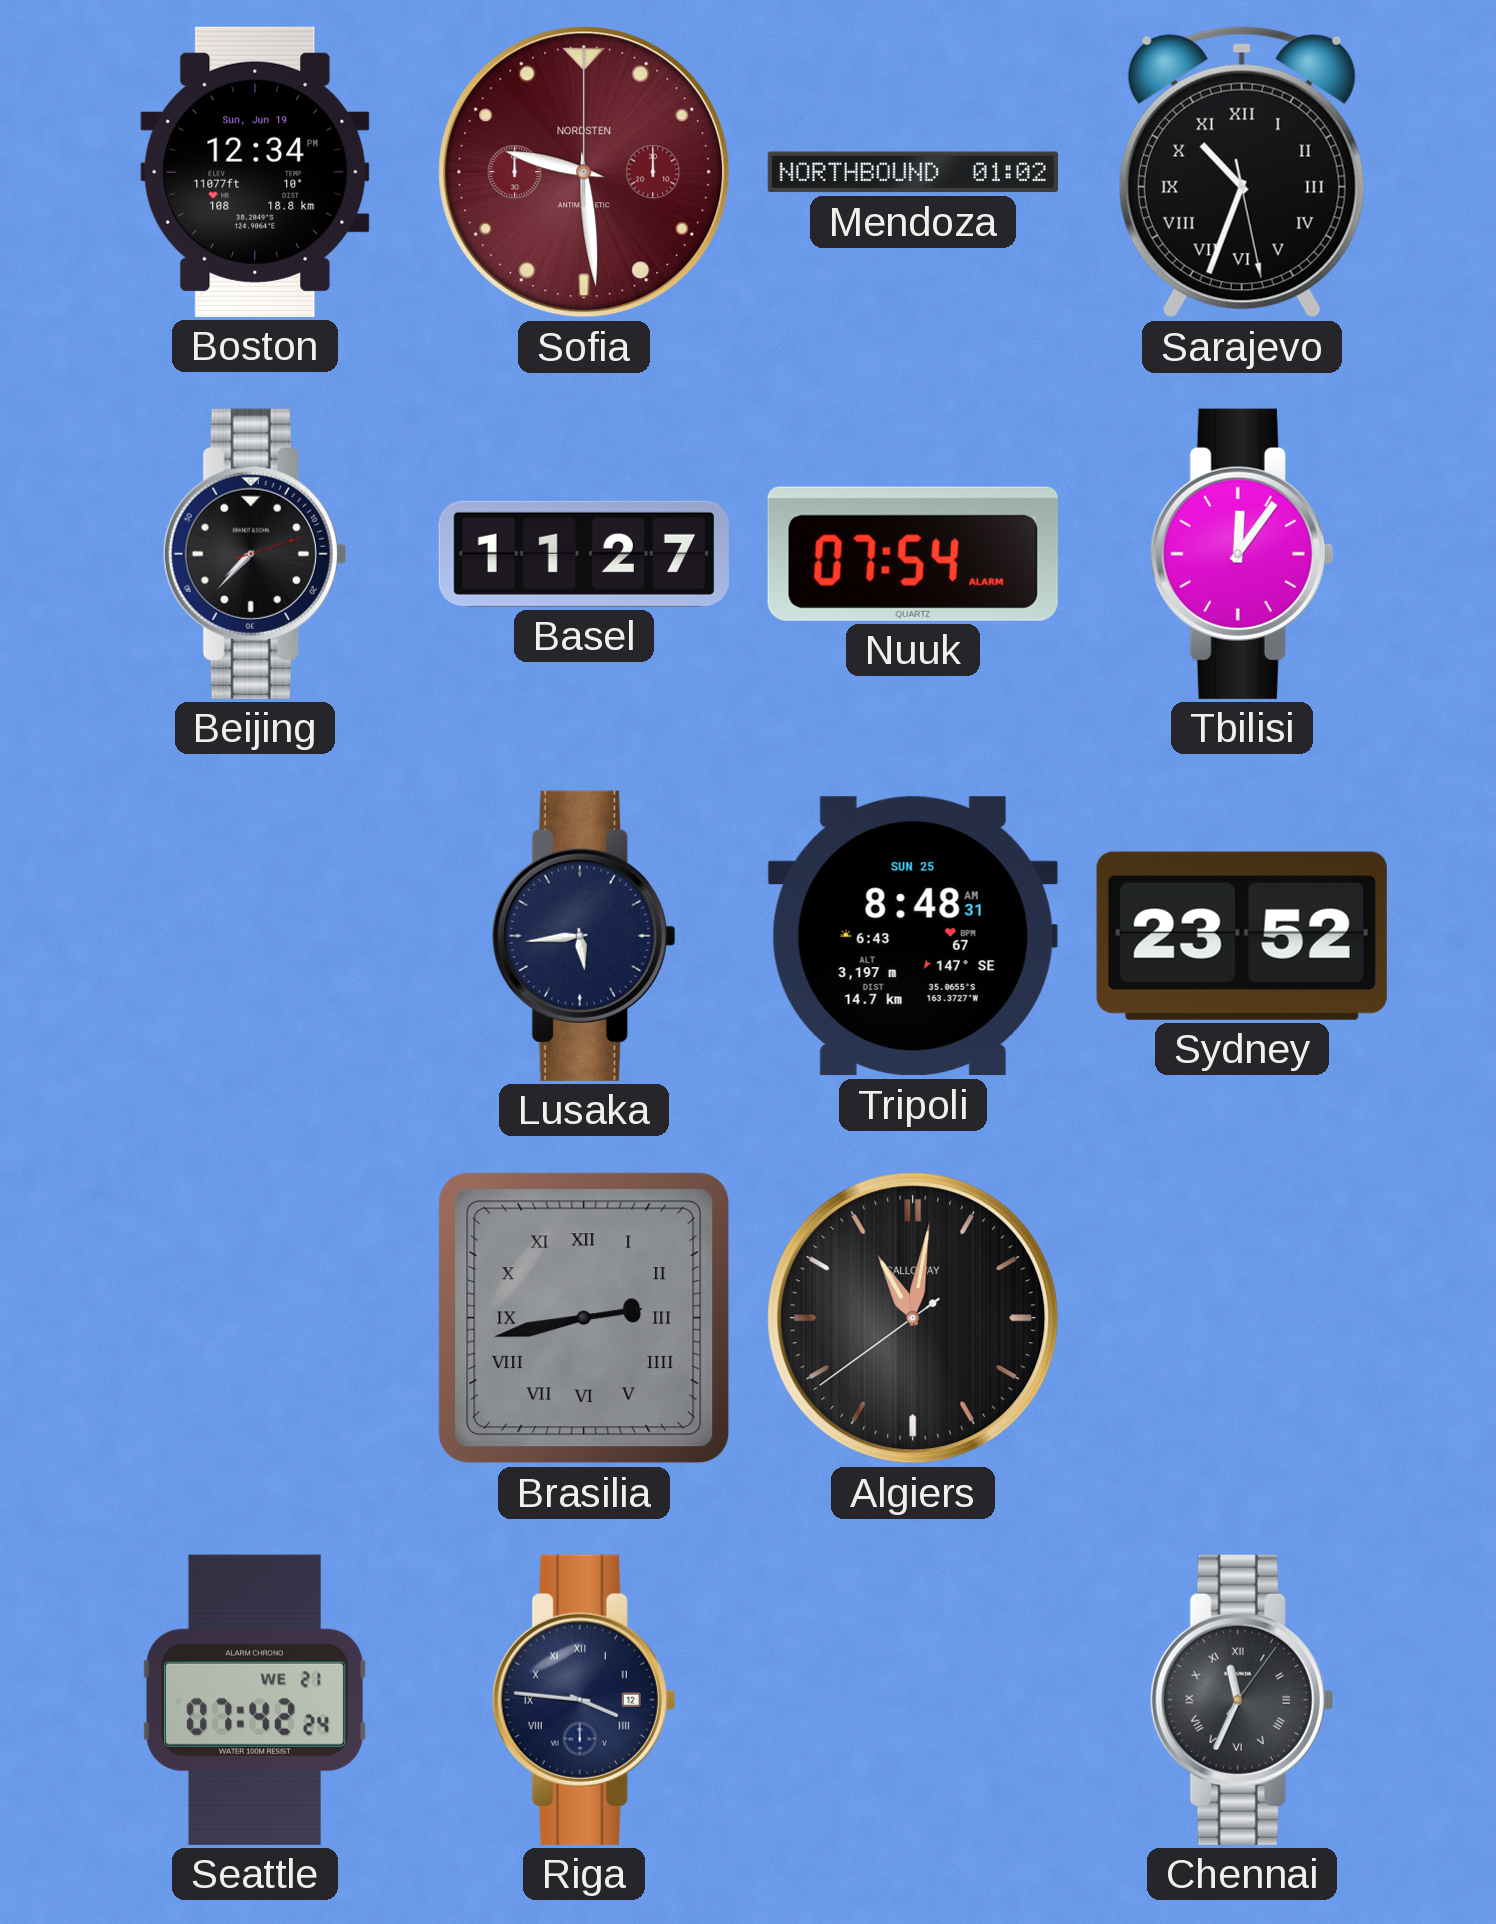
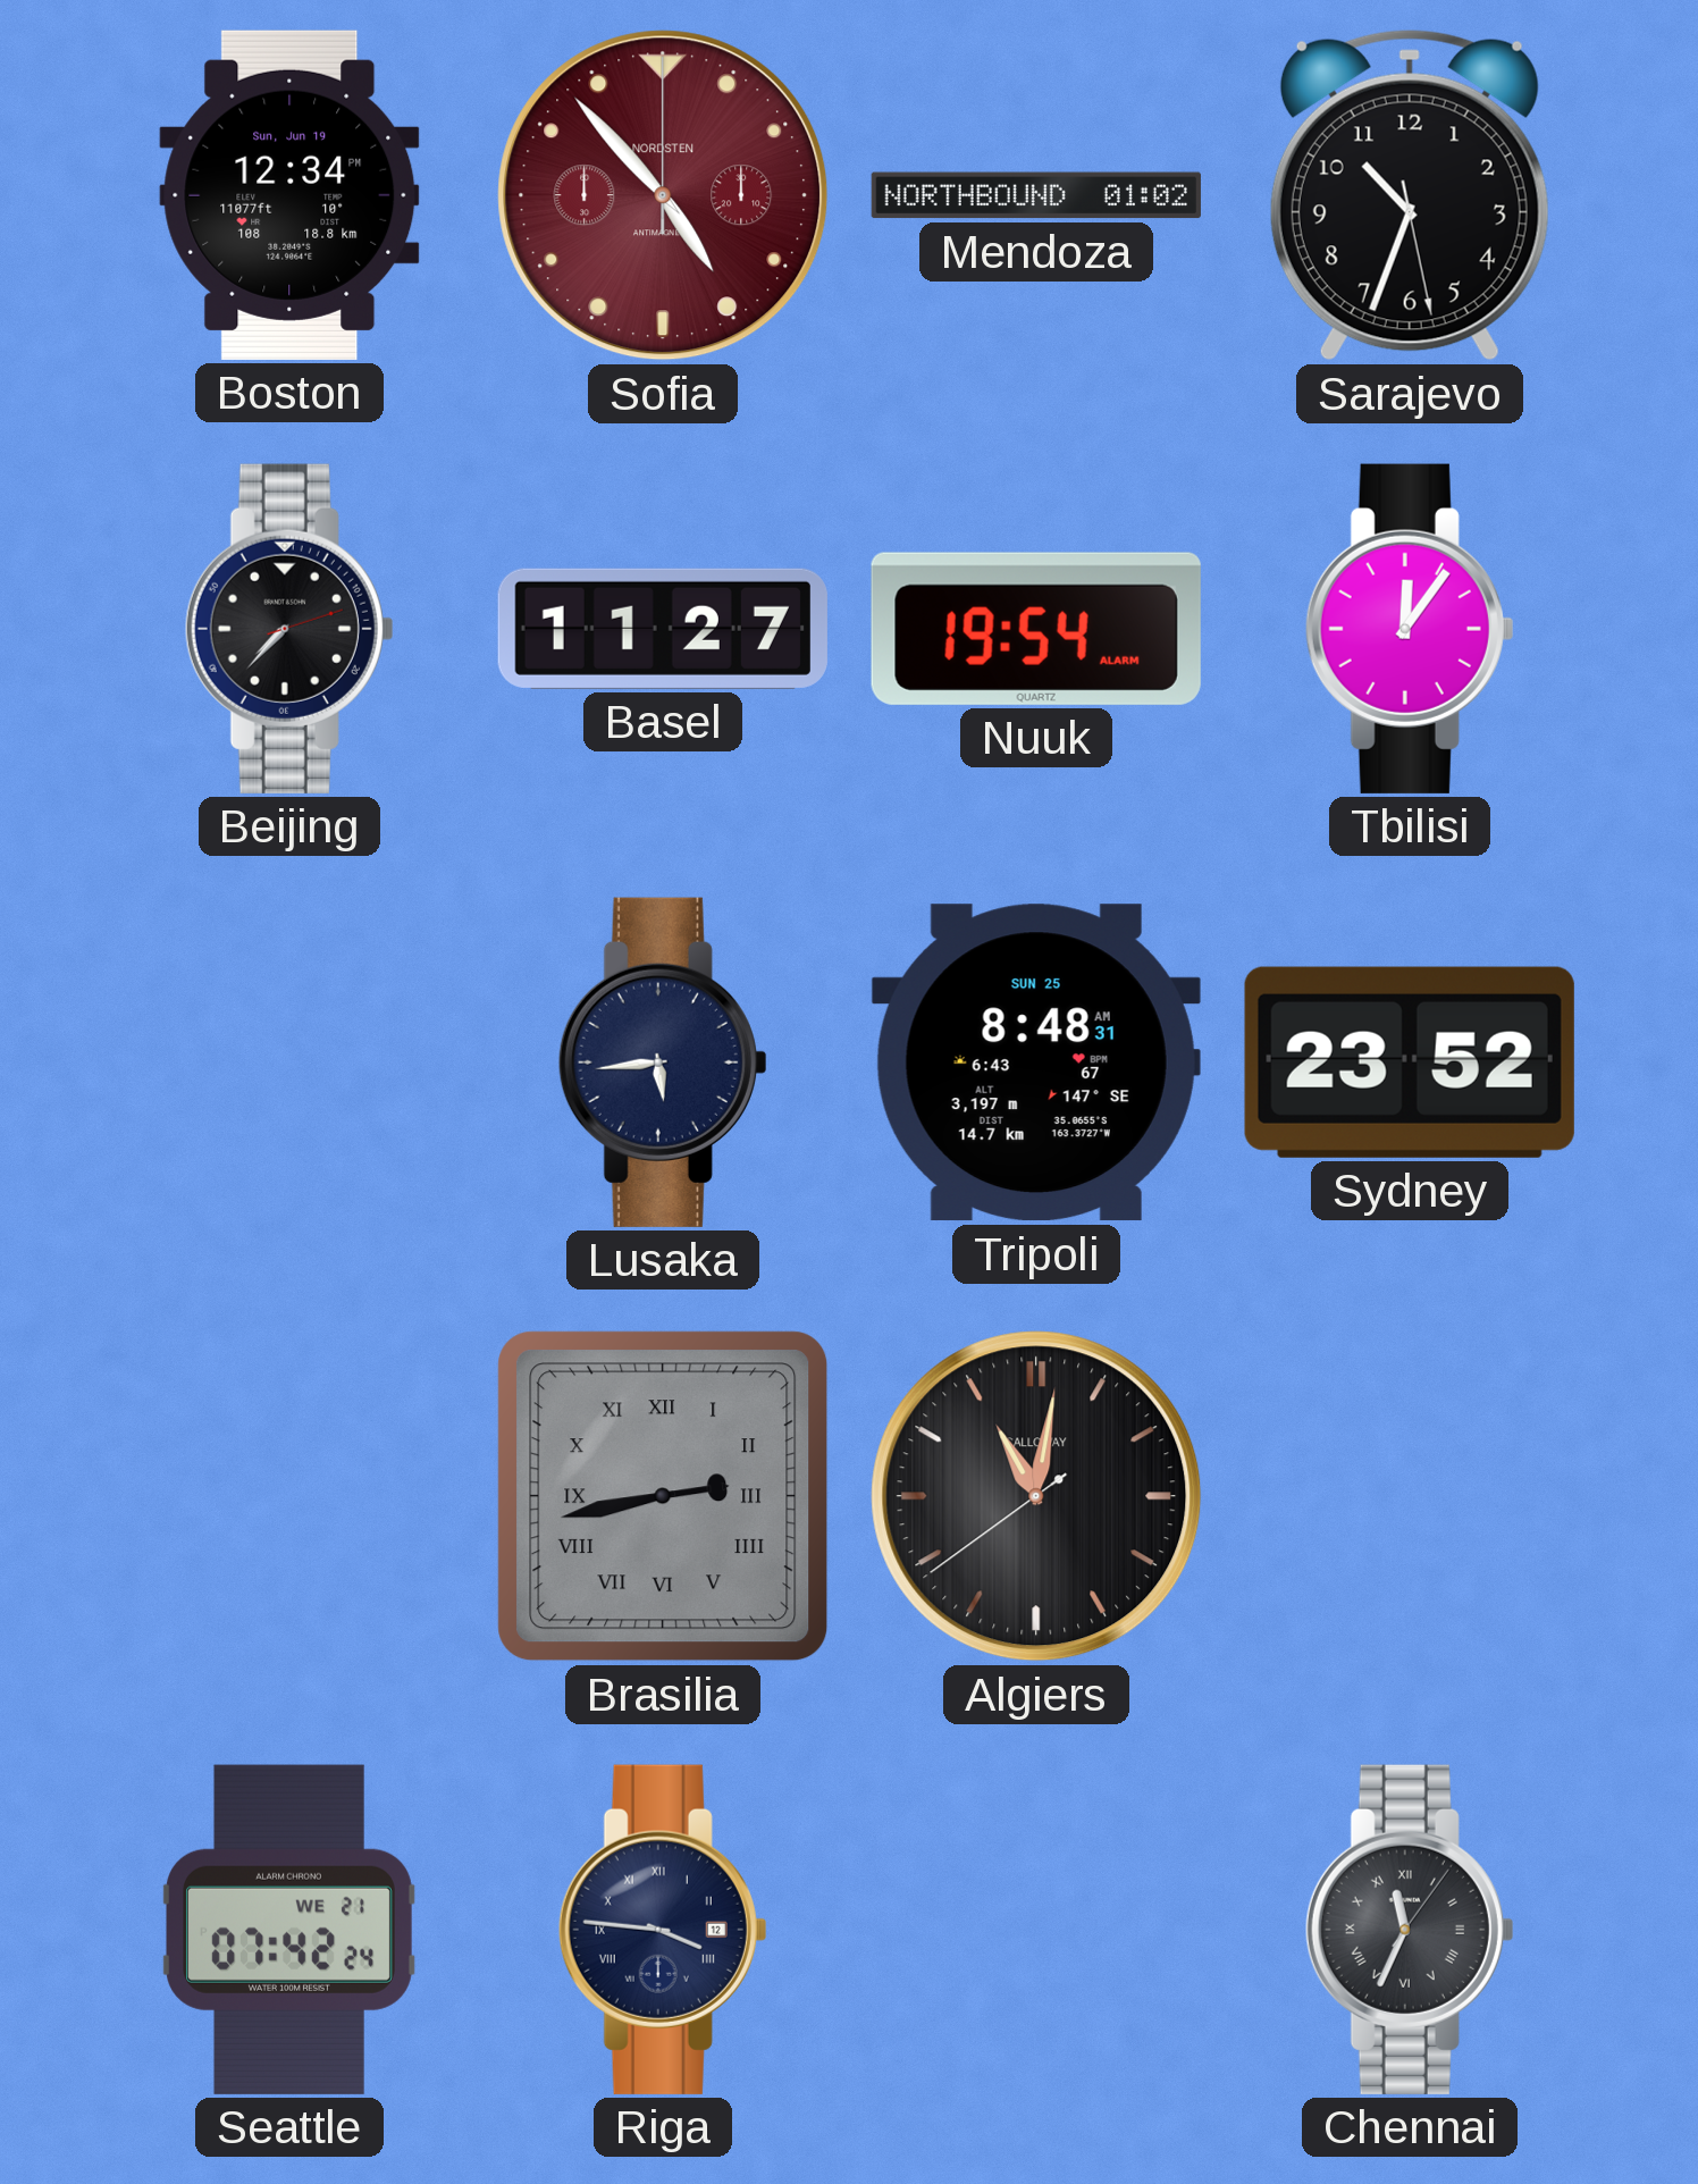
Sofia: 9:29 -> 4:53 (663, 195)
Sarajevo numerals: Roman -> Arabic (1410, 195)
Nuuk: 07:54 -> 19:54 (1036, 629)
